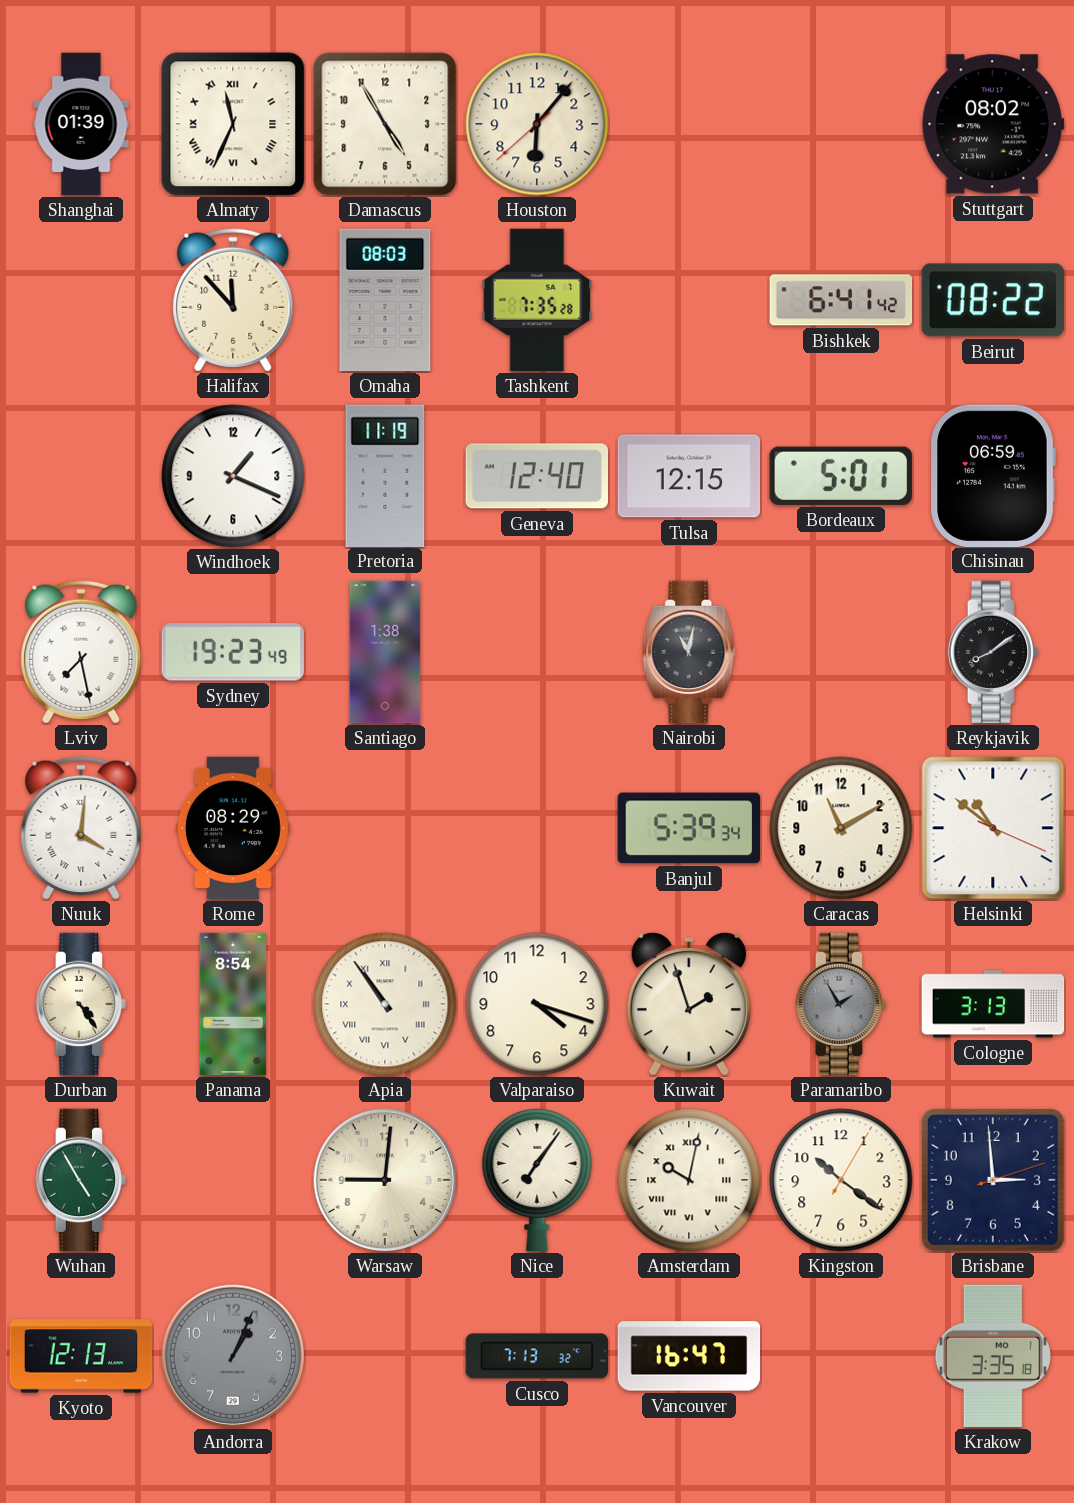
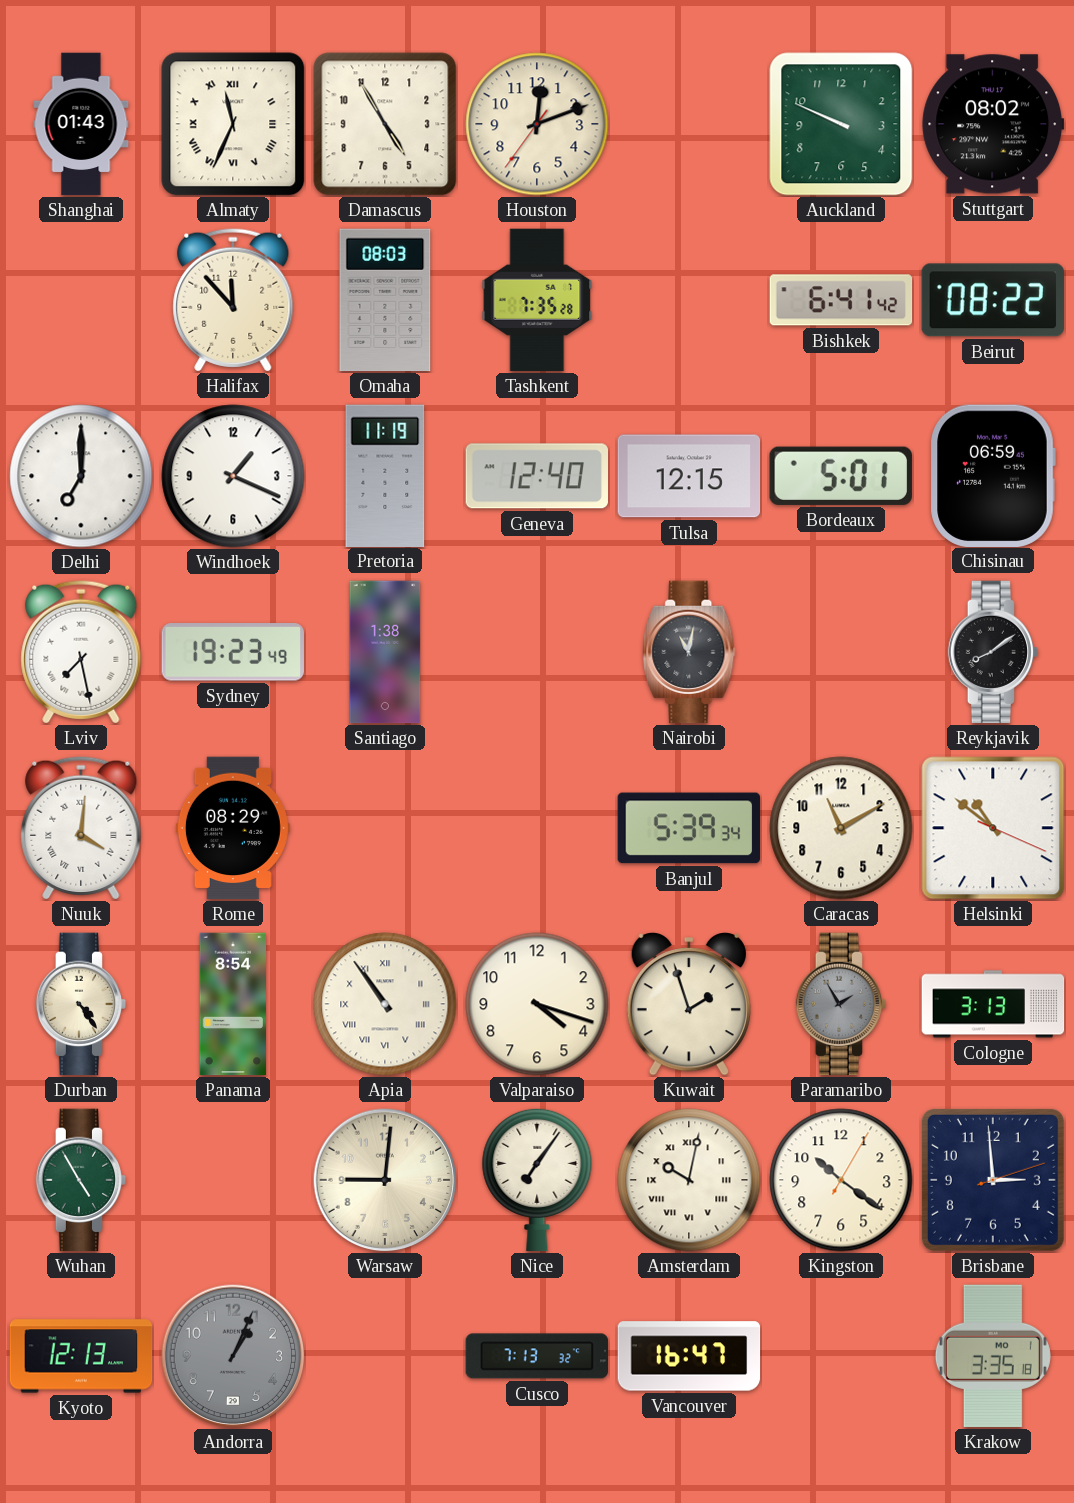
Shanghai: 01:39 -> 01:43 (81, 124)
Houston: 6:06 -> 12:11 (537, 124)
Auckland: none -> 9:49 (841, 124)
Delhi: none -> 7:00 (81, 476)
